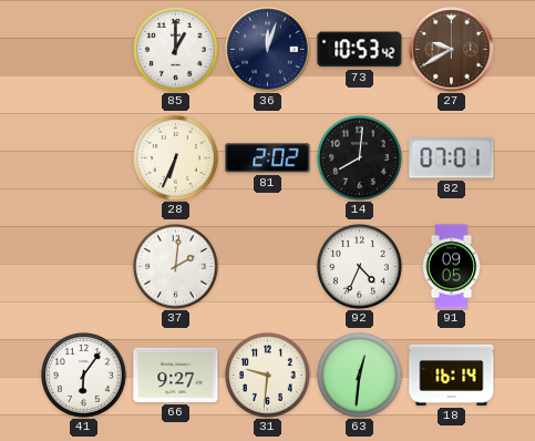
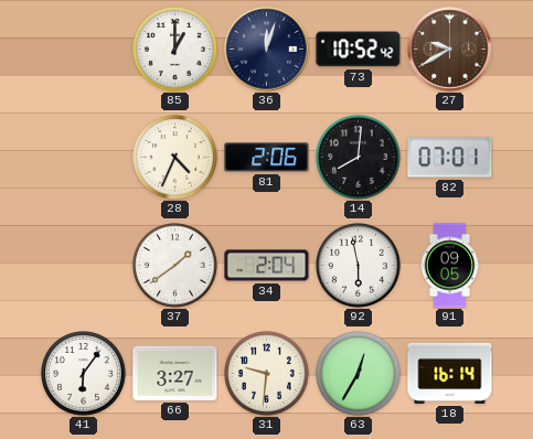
73: 10:53 -> 10:52 (359, 50)
28: 6:34 -> 4:34 (175, 158)
81: 2:02 -> 2:06 (267, 158)
37: 2:01 -> 1:39 (175, 266)
34: none -> 2:04 (267, 266)
92: 4:34 -> 5:58 (359, 266)
66: 9:27 -> 3:27 (175, 373)
63: 12:31 -> 12:35 (359, 374)
